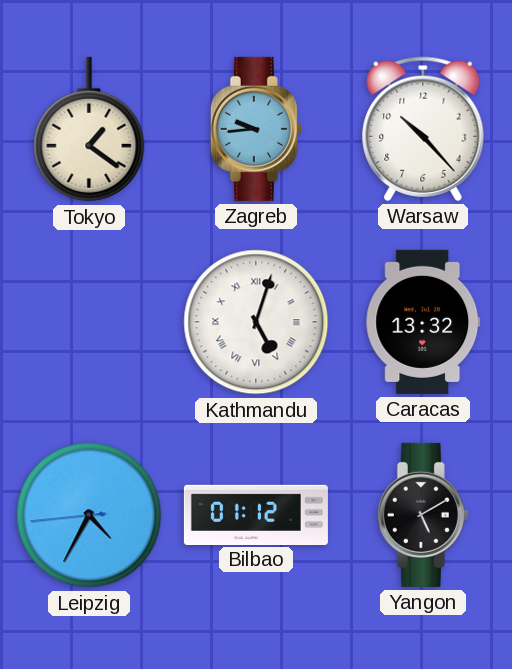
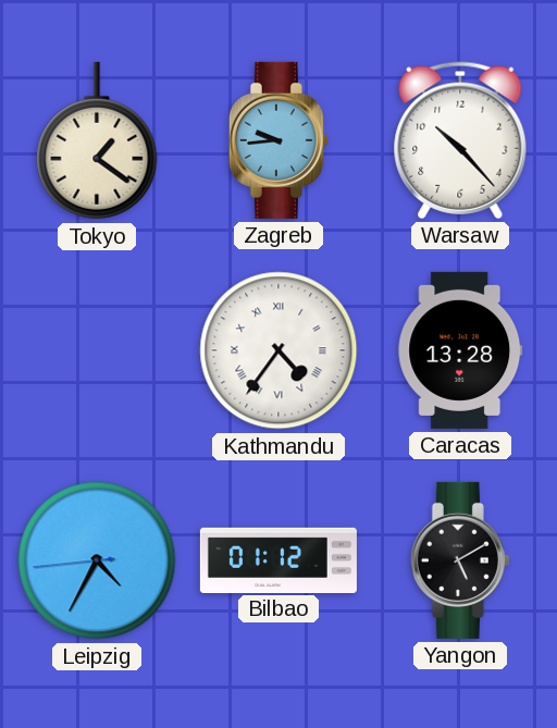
Kathmandu: 5:03 -> 4:36 (278, 350)
Caracas: 13:32 -> 13:28 (460, 350)
